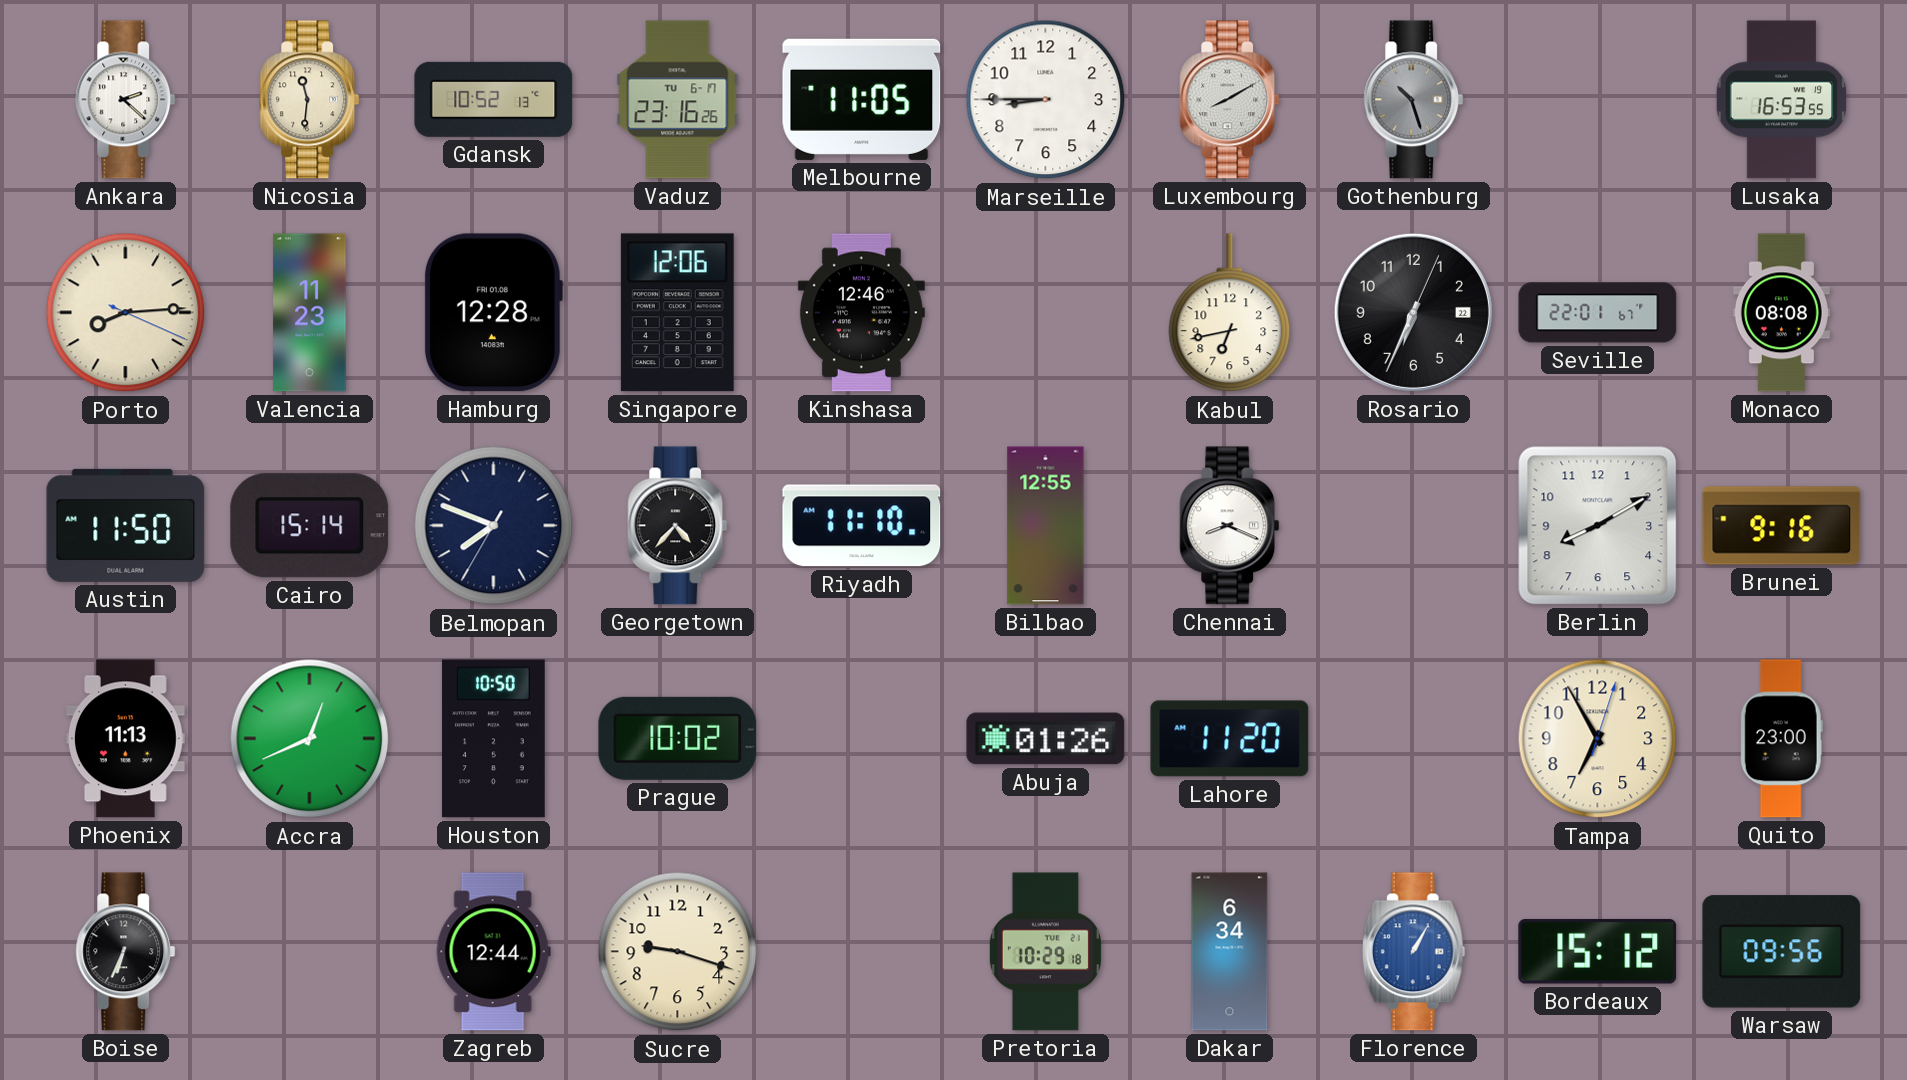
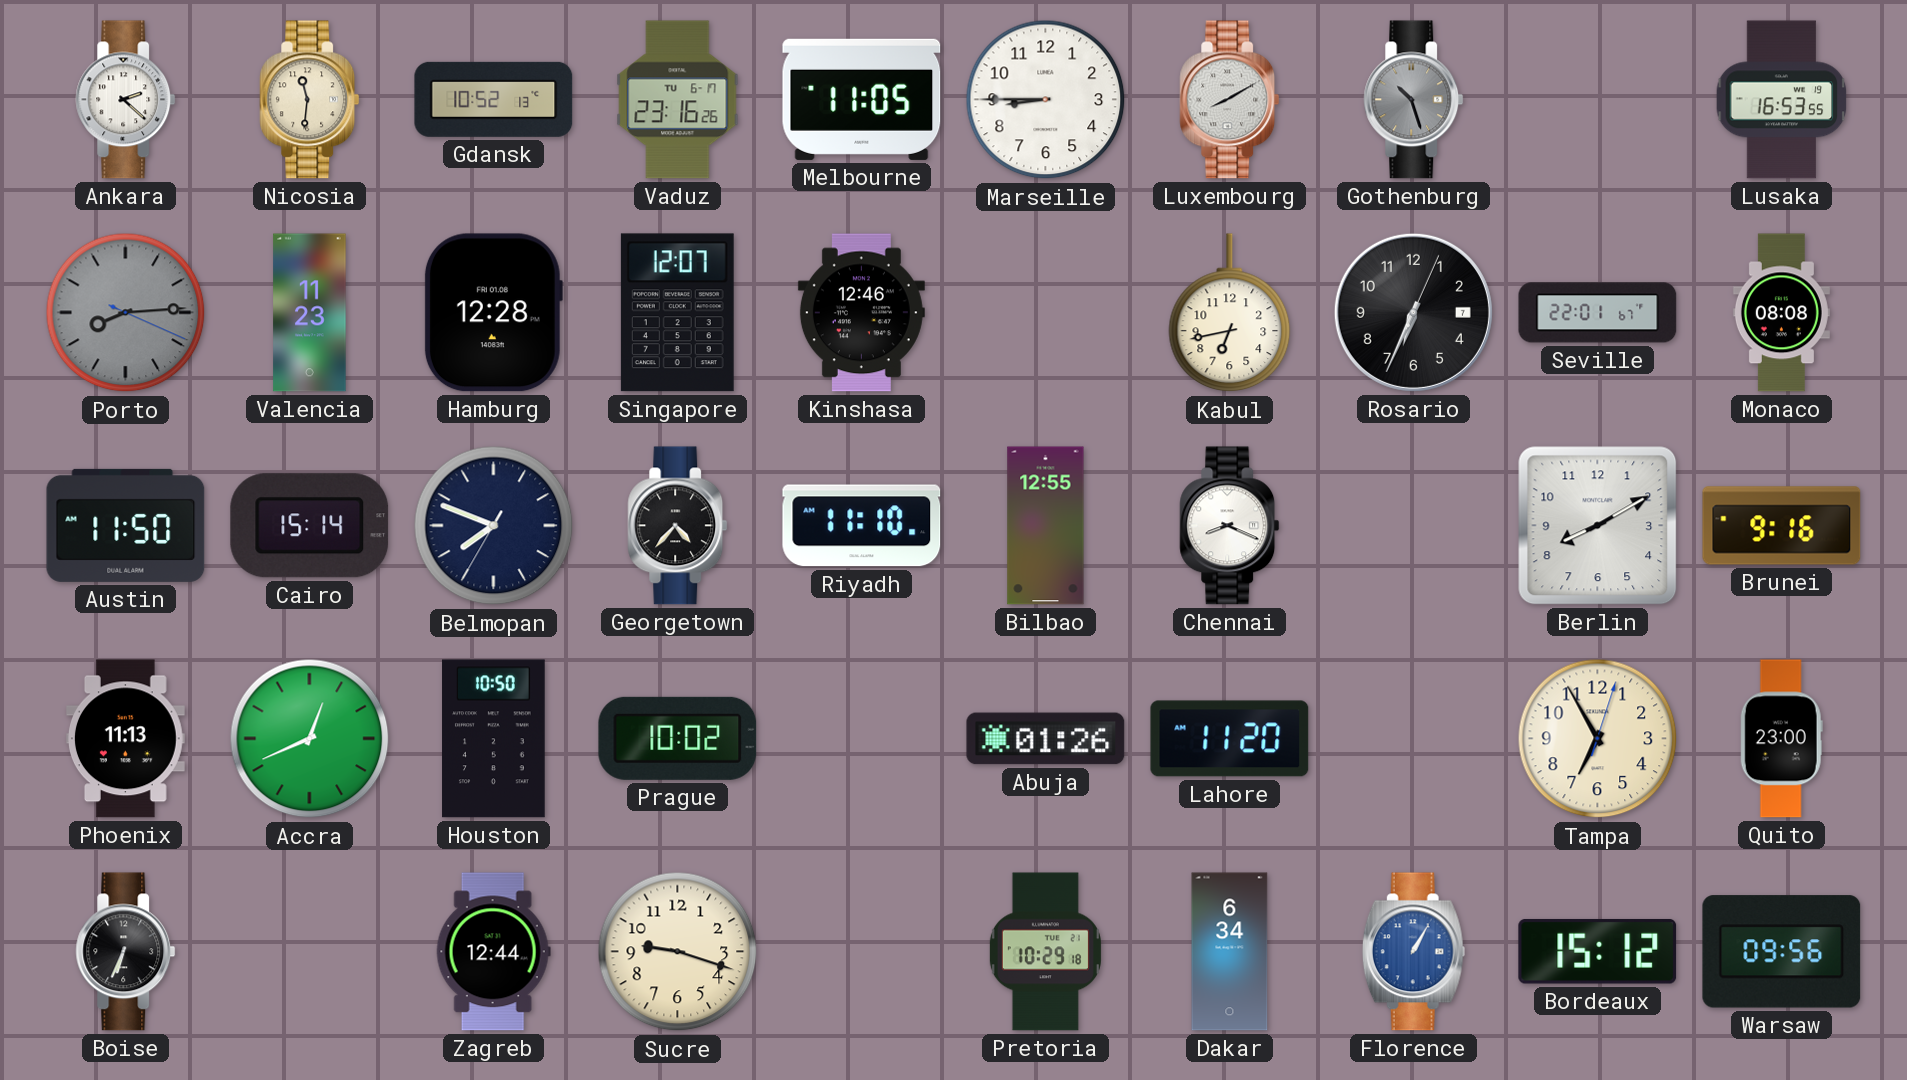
Porto dial: cream -> grey (126, 313)
Singapore: 12:06 -> 12:07 (677, 313)
Rosario date: 22 -> 7 (1413, 312)
